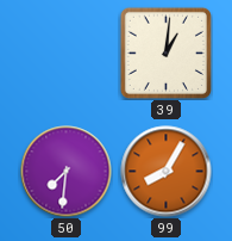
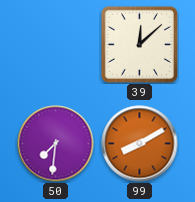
39: 1:01 -> 12:08 (139, 44)
99: 8:05 -> 8:10 (140, 144)
